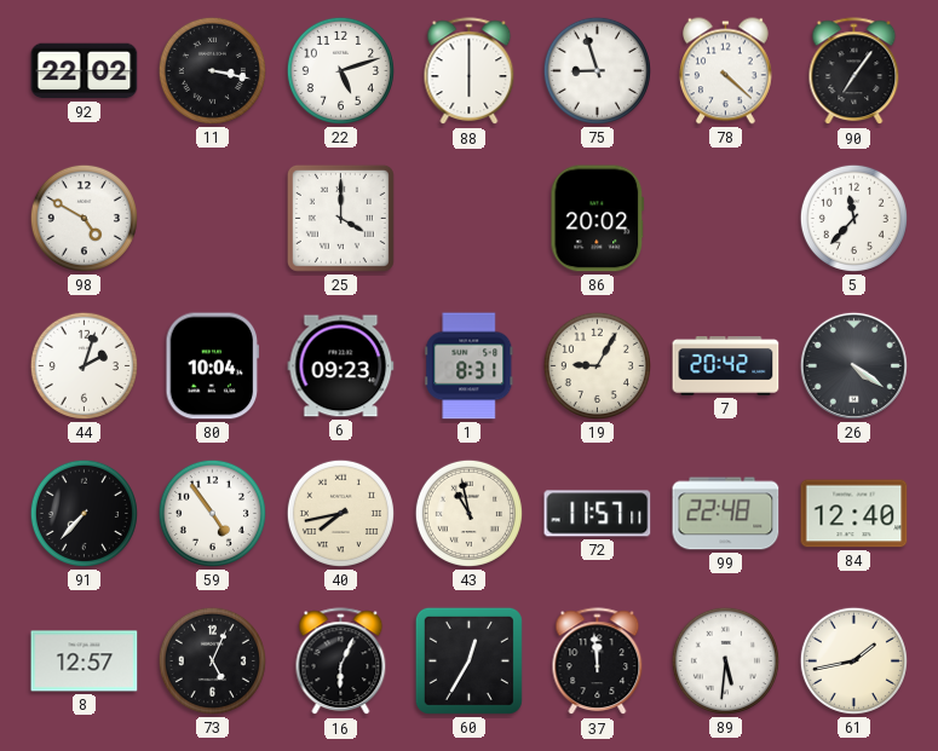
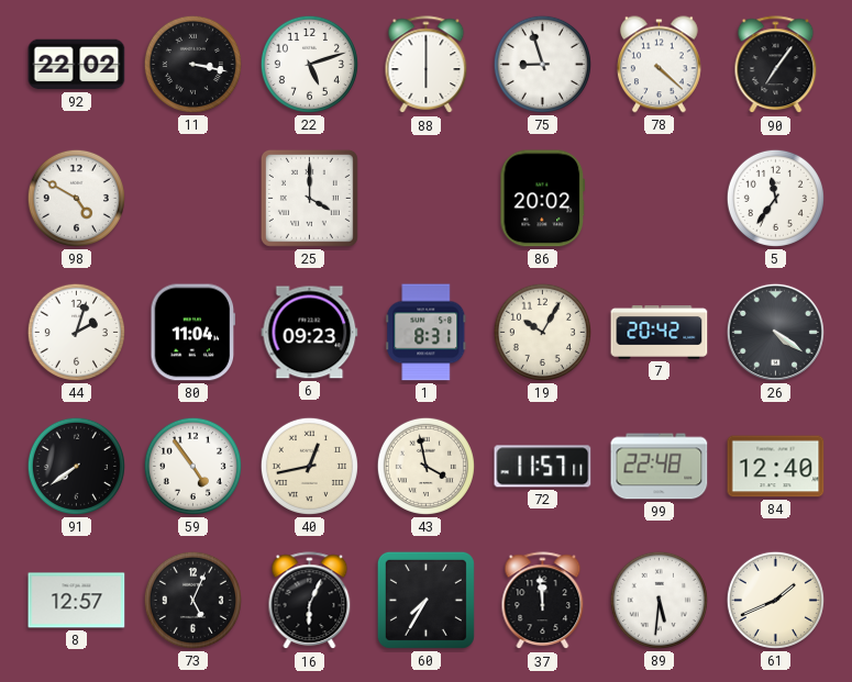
5: 11:37 -> 11:36 (775, 198)
80: 10:04 -> 11:04 (193, 333)
19: 9:05 -> 10:05 (542, 332)
91: 7:37 -> 7:39 (76, 466)
40: 7:43 -> 12:43 (309, 466)
43: 10:58 -> 3:58 (425, 466)
60: 12:35 -> 7:35 (425, 600)
61: 1:43 -> 1:41 (775, 600)
